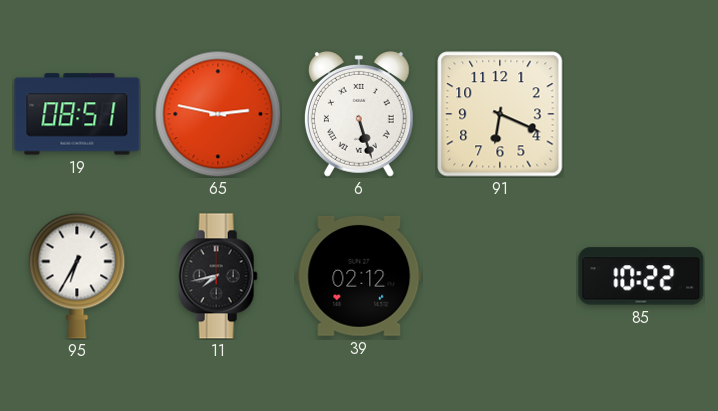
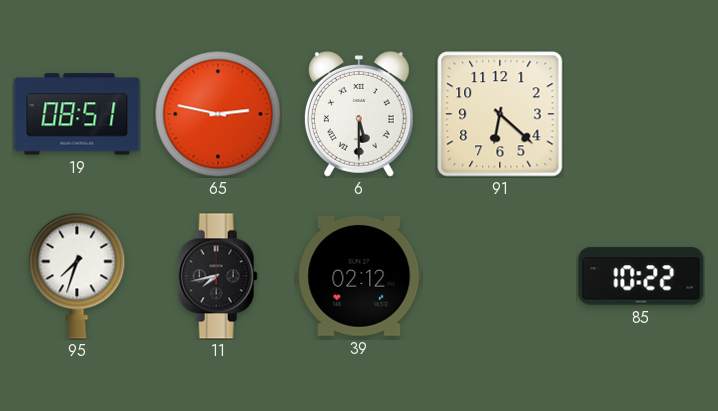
6: 5:27 -> 5:30 (359, 114)
91: 6:19 -> 6:22 (500, 114)
95: 6:35 -> 7:33 (77, 276)
